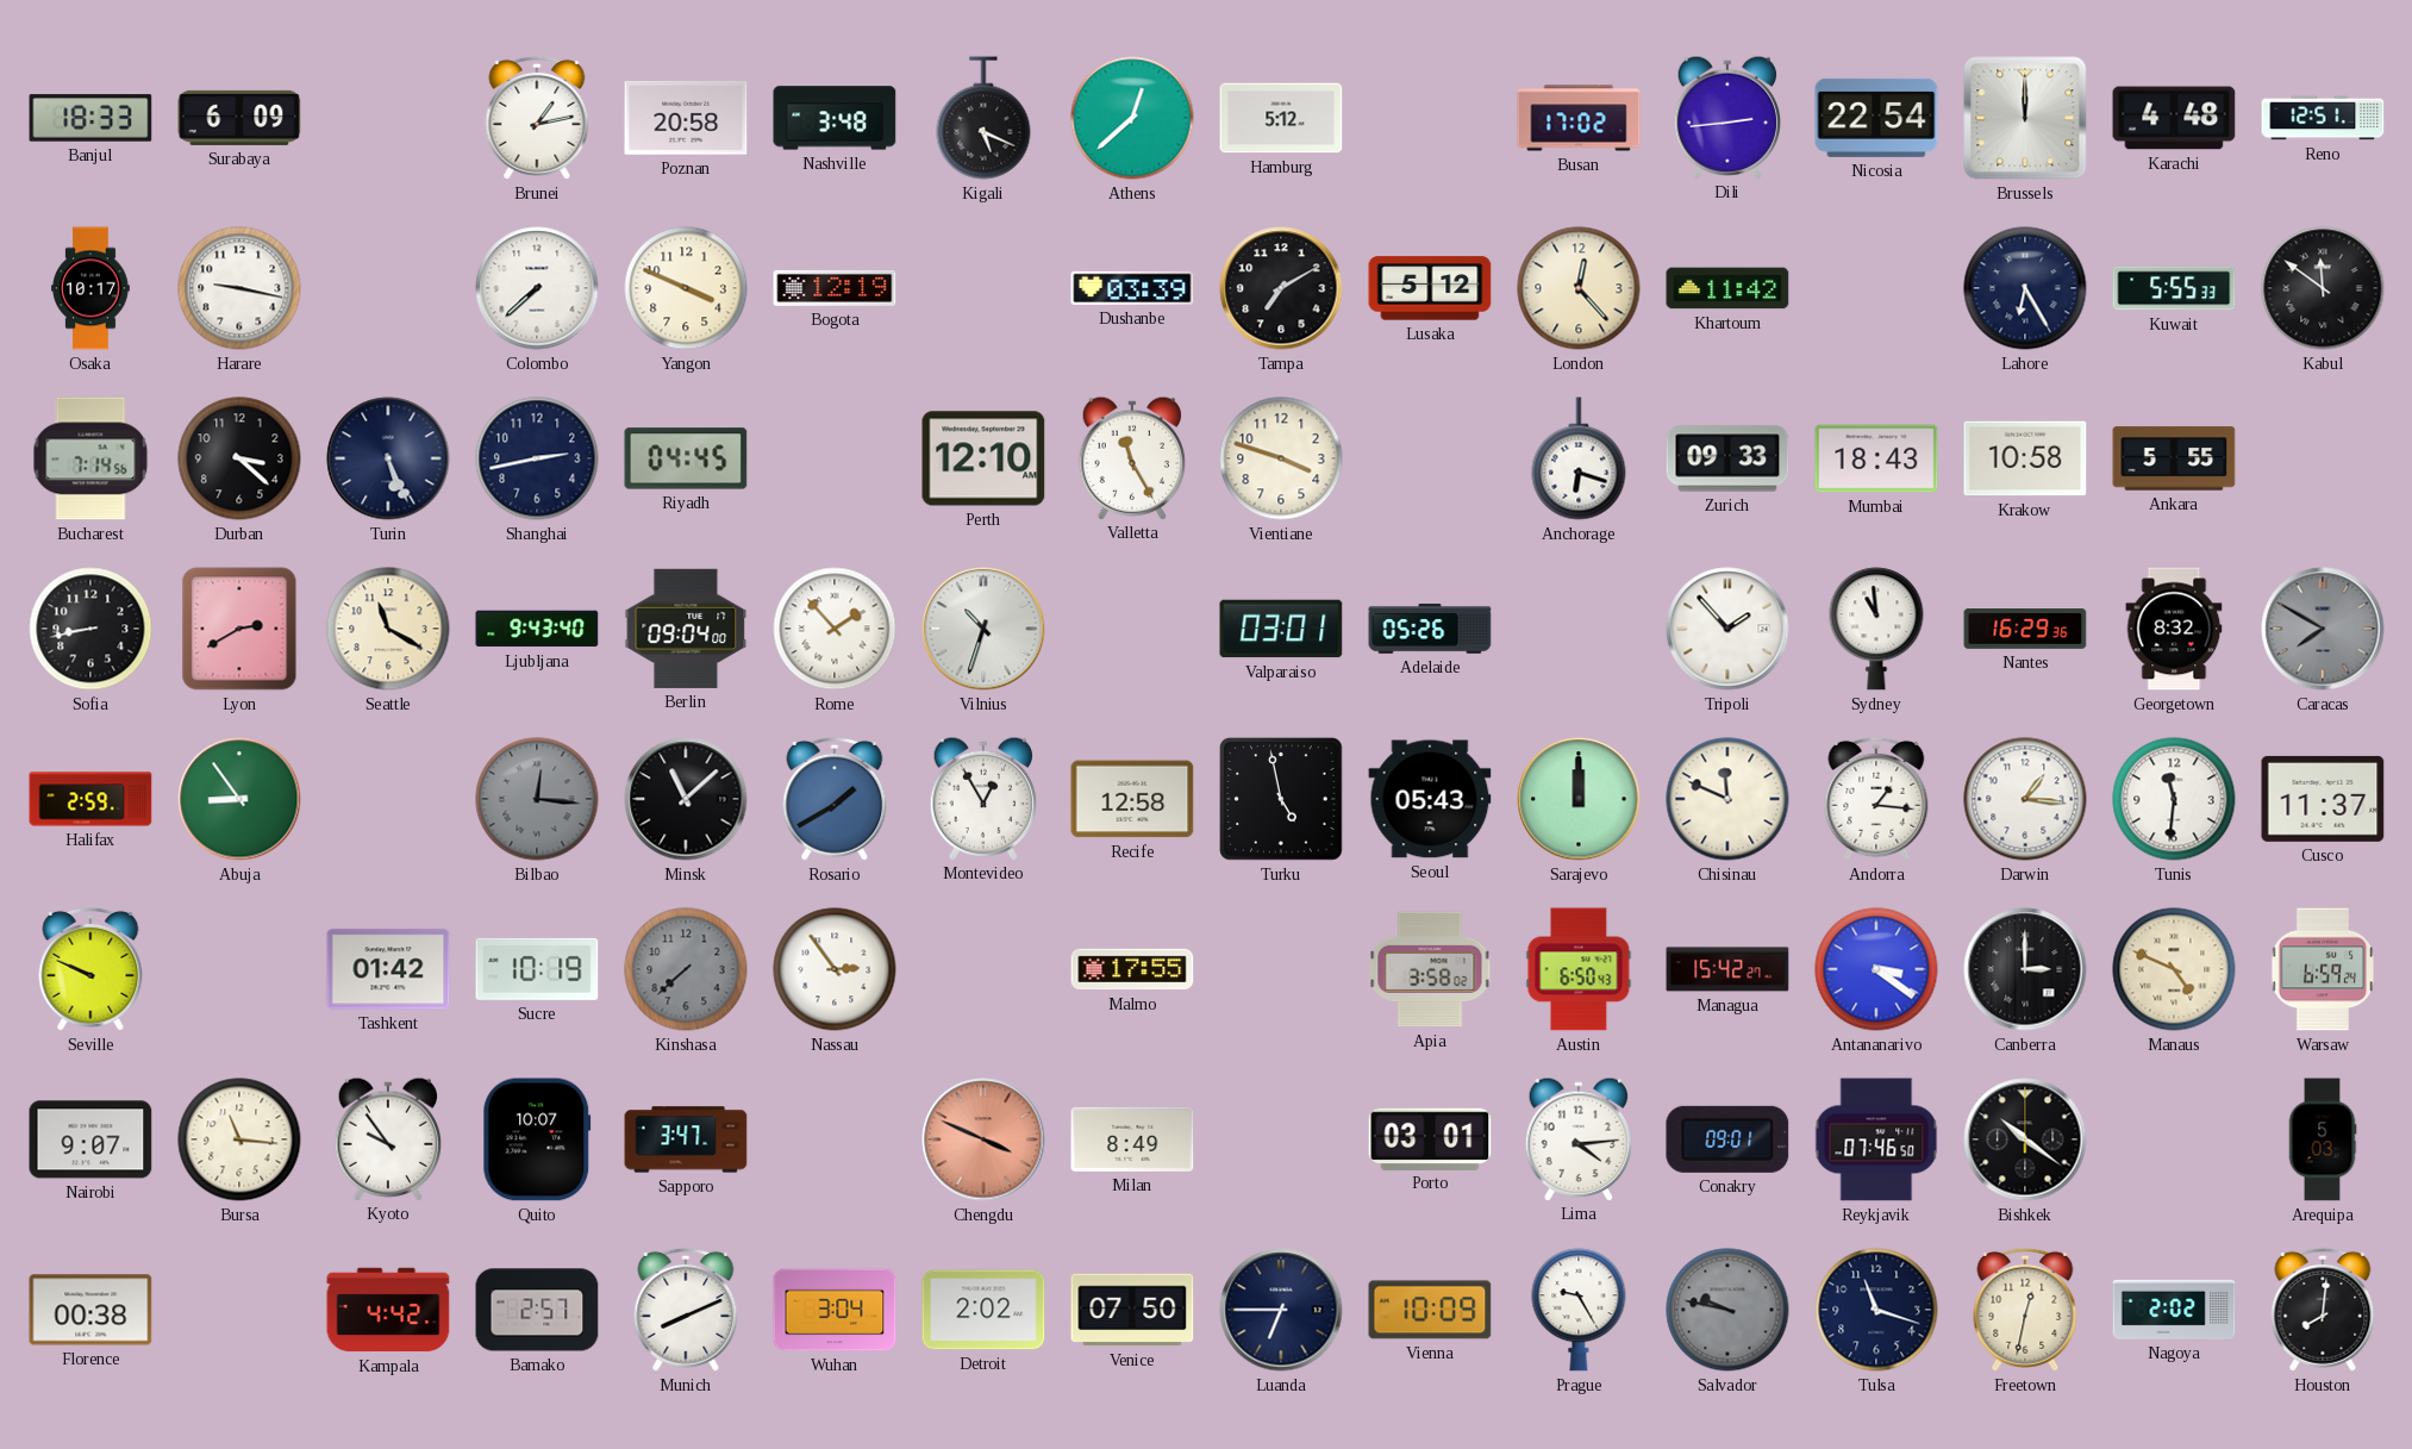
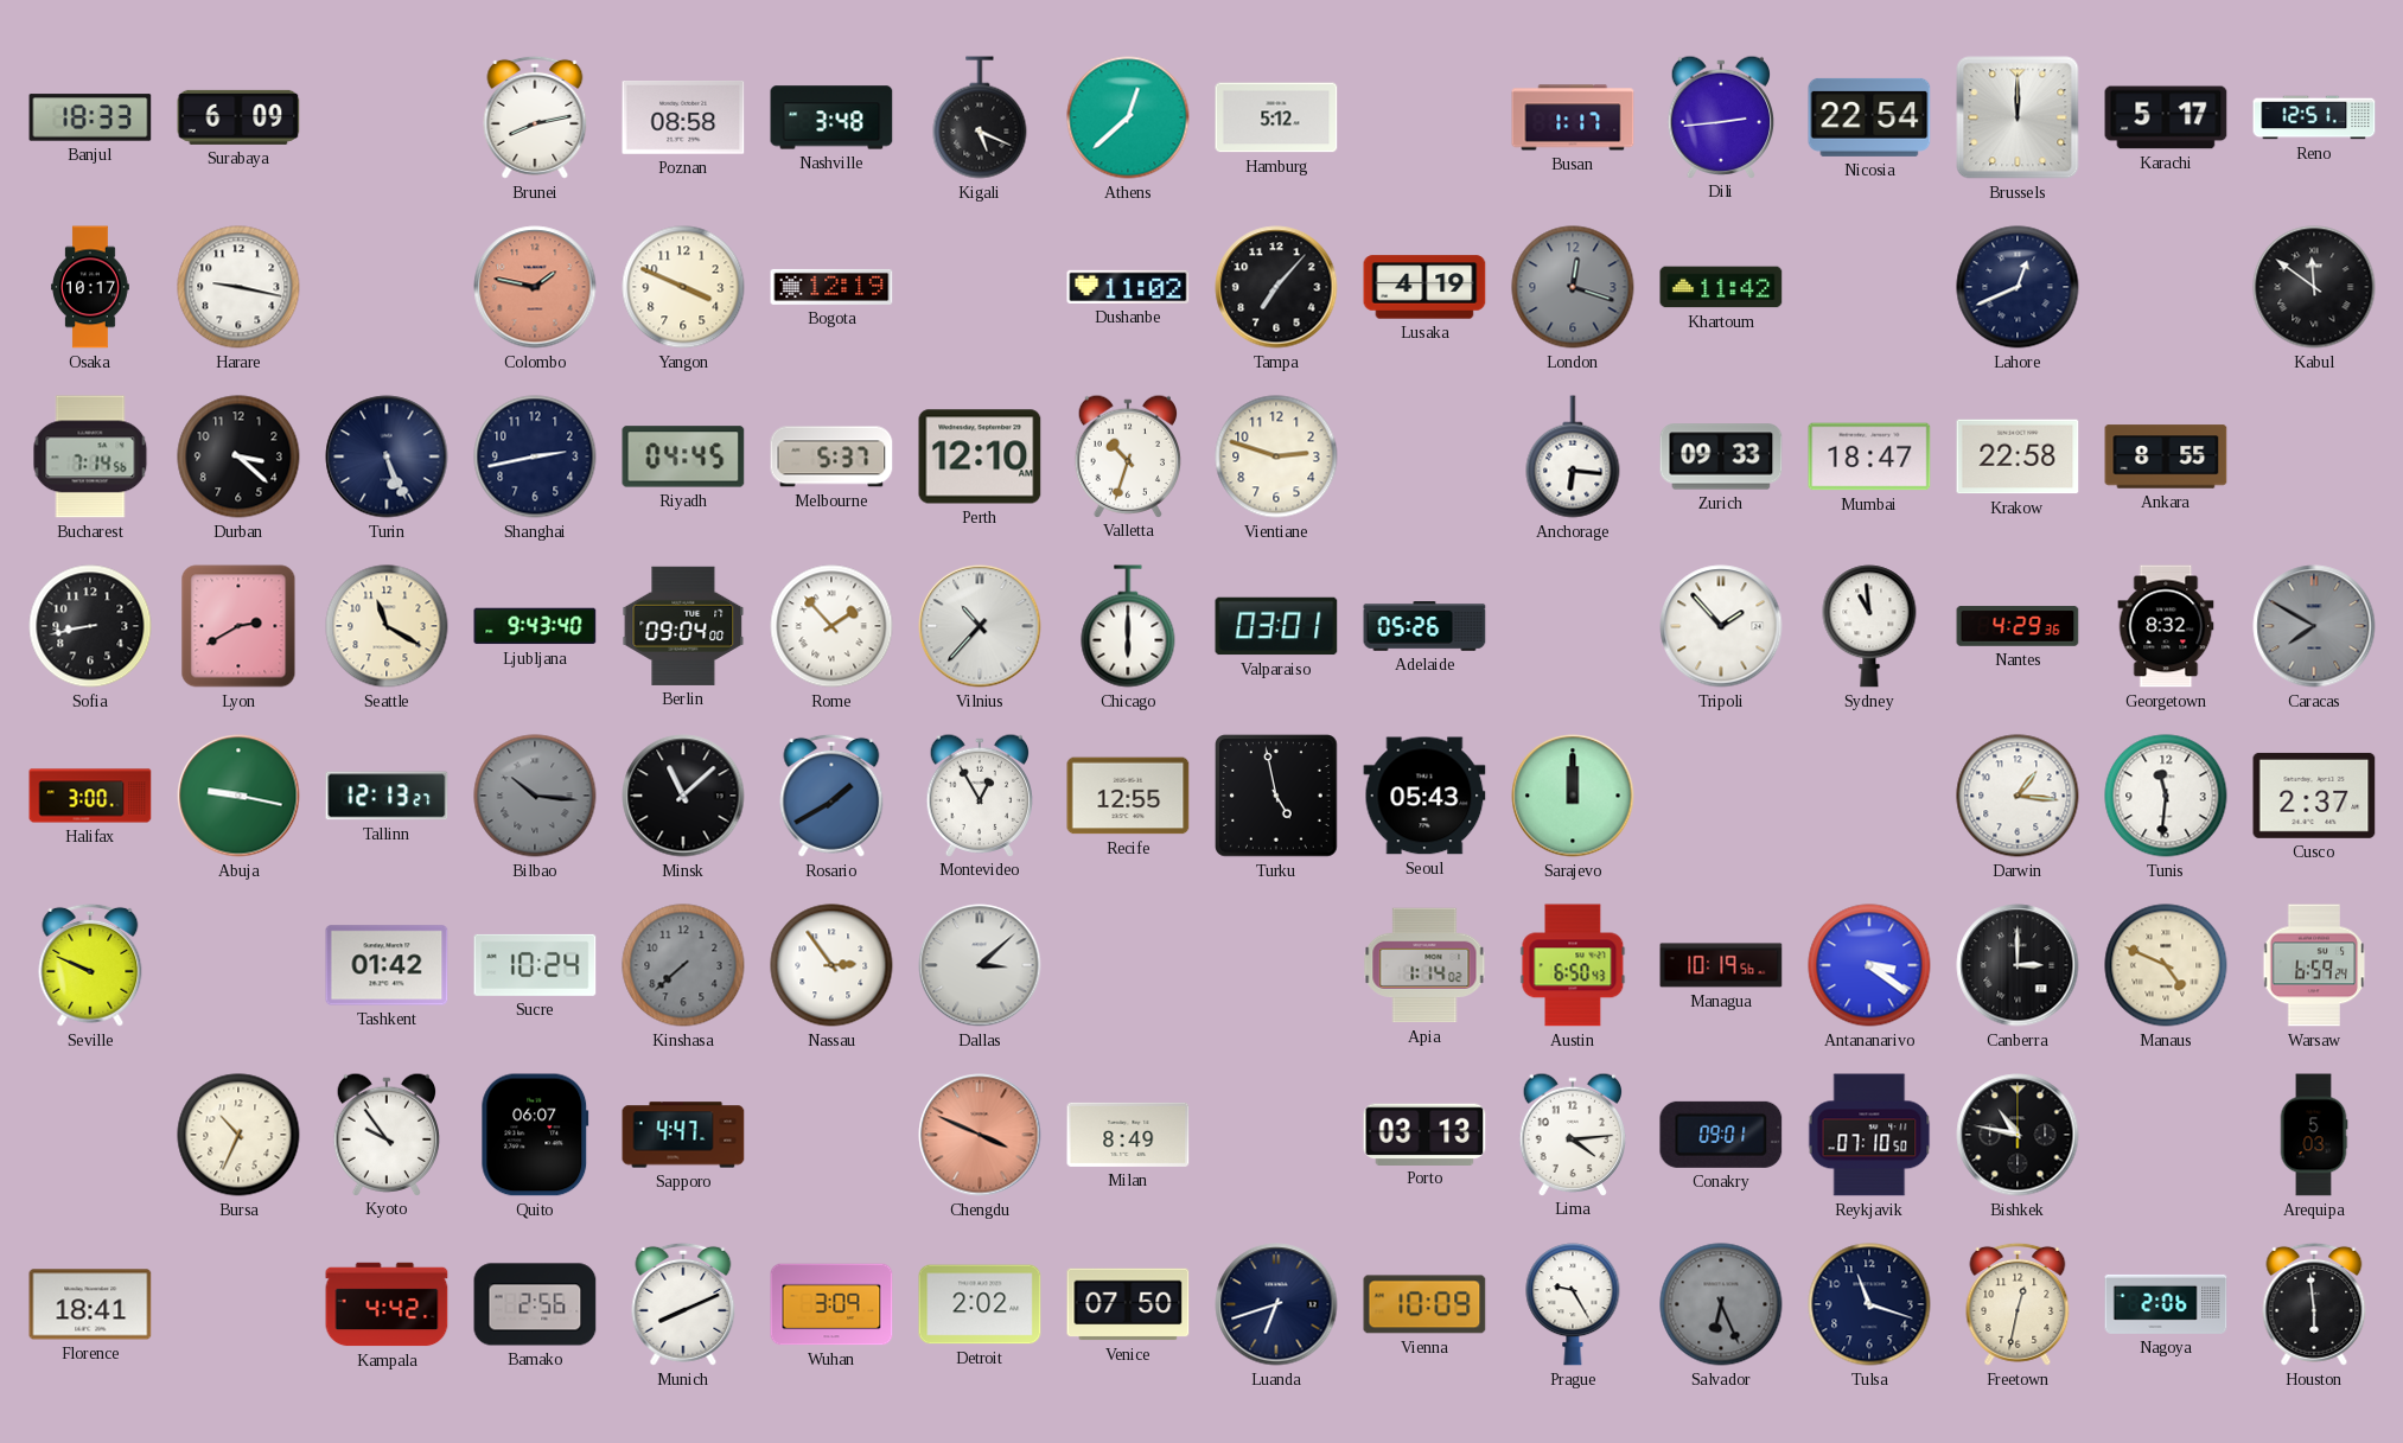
Brunei: 1:13 -> 8:13 (535, 117)
Poznan: 20:58 -> 08:58 (683, 119)
Busan: 17:02 -> 1:17 (1573, 117)
Karachi: 4:48 -> 5:17 (2166, 117)
Colombo: 7:38 -> 1:47 (535, 287)
Colombo dial: white -> salmon (535, 287)
Dushanbe: 03:39 -> 11:02 (1128, 287)
Tampa: 7:10 -> 7:07 (1276, 287)
Lusaka: 5:12 -> 4:19 (1424, 287)
London: 12:23 -> 12:18 (1573, 287)
London dial: cream -> grey (1573, 287)
Lahore: 6:25 -> 12:41 (2018, 287)
Kuwait: 5:55 -> none (2174, 288)
Melbourne: none -> 5:37 (831, 456)
Valletta: 11:25 -> 10:33 (1128, 455)
Vientiane: 3:48 -> 2:48 (1276, 456)
Anchorage: 6:18 -> 6:16 (1573, 456)
Mumbai: 18:43 -> 18:47 (1869, 456)
Krakow: 10:58 -> 22:58 (2018, 456)
Ankara: 5:55 -> 8:55 (2166, 456)
Vilnius: 10:33 -> 10:37 (980, 626)
Chicago: none -> 6:00 (1128, 626)
Nantes: 16:29 -> 4:29 (2018, 626)
Halifax: 2:59 -> 3:00 (90, 796)
Abuja: 8:54 -> 9:17 (238, 796)
Tallinn: none -> 12:13 (387, 796)
Bilbao: 12:16 -> 10:16 (535, 796)
Recife: 12:58 -> 12:55 (1128, 796)
Chisinau: 11:49 -> none (1727, 799)
Andorra: 1:16 -> none (1876, 799)
Cusco: 11:37 -> 2:37 (2314, 796)
Sucre: 10:19 -> 10:24 (535, 965)
Dallas: none -> 3:08 (980, 965)
Malmo: 17:55 -> none (1132, 969)
Apia: 3:58 -> 1:14 (1424, 965)
Managua: 15:42 -> 10:19 (1721, 965)
Nairobi: 9:07 -> none (90, 1139)
Bursa: 11:16 -> 10:34 (238, 1135)
Quito: 10:07 -> 06:07 (535, 1135)
Sapporo: 3:47 -> 4:47 (683, 1135)
Porto: 03:01 -> 03:13 (1424, 1134)
Reykjavik: 07:46 -> 07:10 (1869, 1135)
Bishkek: 10:21 -> 10:47 (2018, 1135)
Florence: 00:38 -> 18:41 (90, 1304)
Bamako: 2:57 -> 2:56 (535, 1304)
Wuhan: 3:04 -> 3:09 (831, 1304)
Luanda: 6:45 -> 6:42 (1276, 1304)
Salvador: 9:47 -> 6:26 (1721, 1304)
Nagoya: 2:02 -> 2:06 (2166, 1304)
Houston: 8:01 -> 5:59 (2314, 1304)
